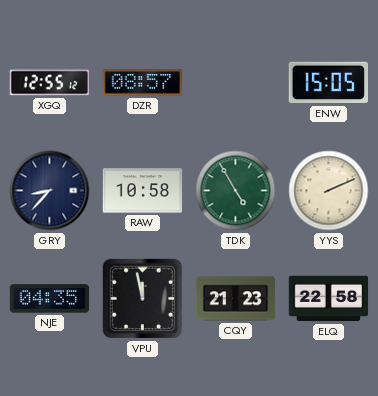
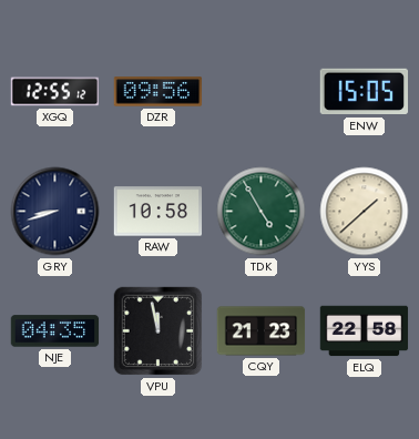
DZR: 08:57 -> 09:56 (159, 92)
GRY: 8:37 -> 8:42 (55, 212)
YYS: 2:11 -> 1:38 (365, 212)
